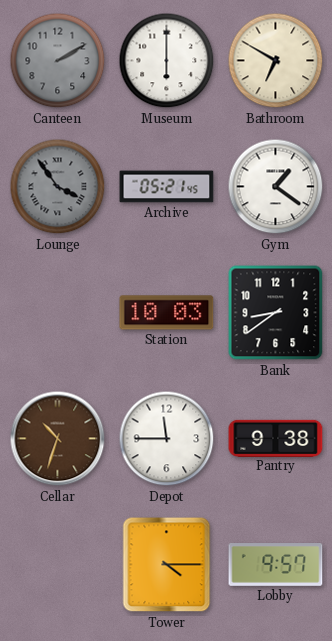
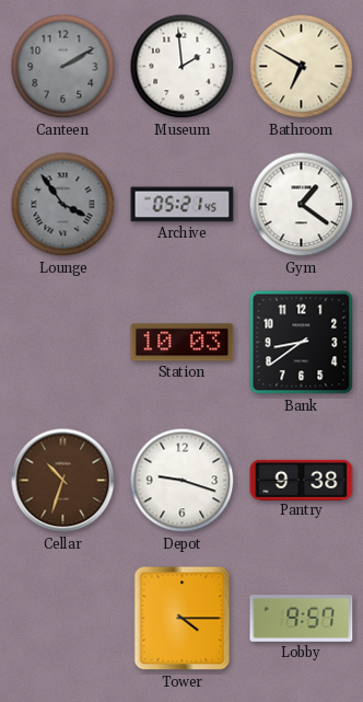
Museum: 6:00 -> 1:59 (183, 67)
Depot: 11:45 -> 9:18 (183, 481)
